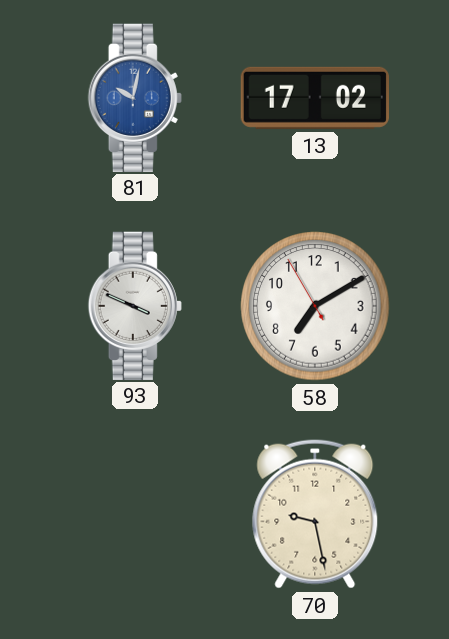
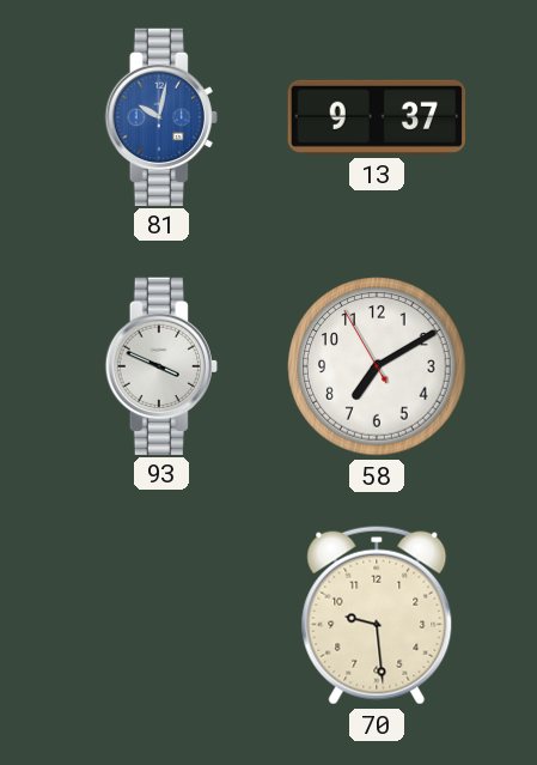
13: 17:02 -> 9:37 (377, 117)
70: 9:28 -> 9:29 (377, 615)
